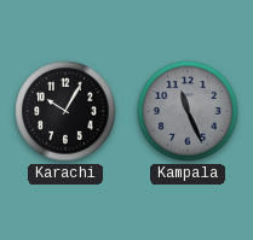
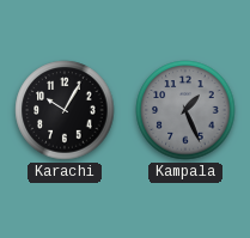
Kampala: 11:26 -> 1:26 (185, 110)
